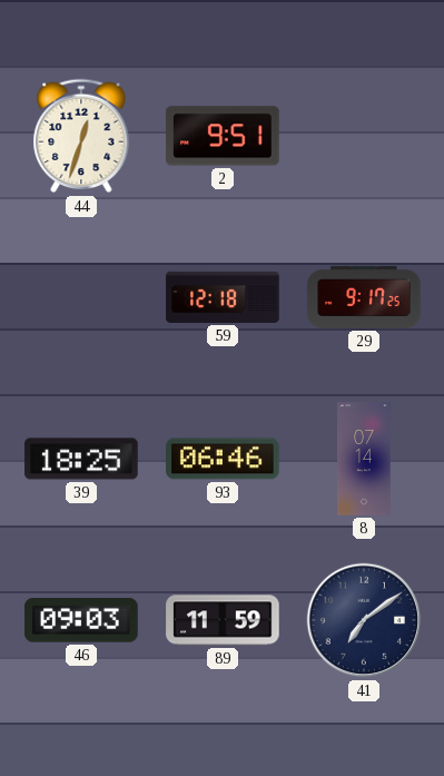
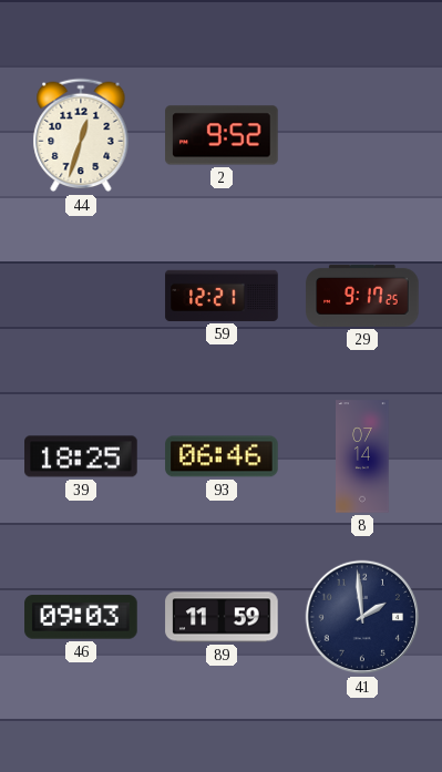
2: 9:51 -> 9:52 (222, 135)
59: 12:18 -> 12:21 (222, 296)
41: 7:09 -> 1:59 (362, 617)
